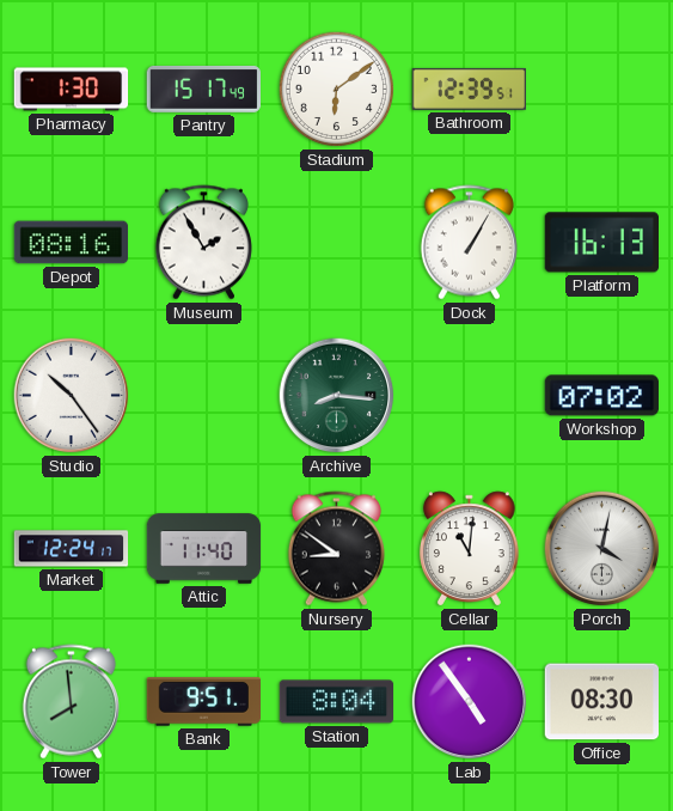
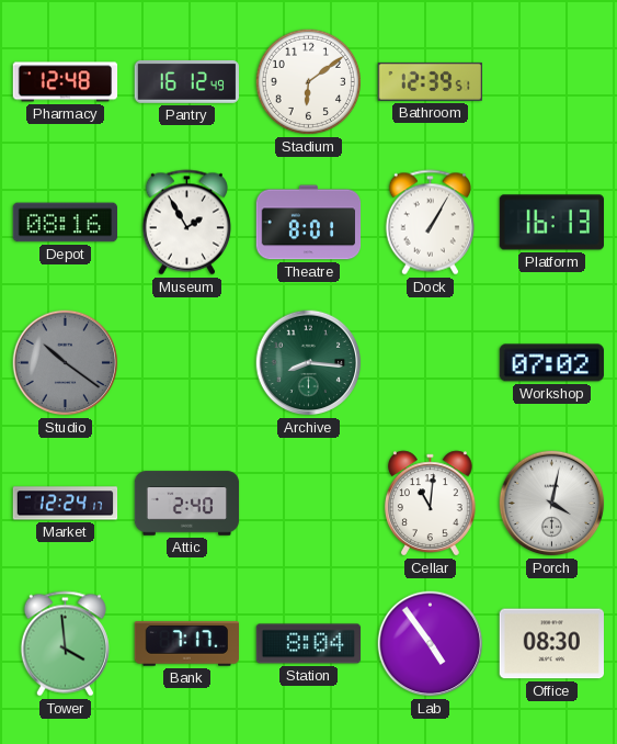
Pharmacy: 1:30 -> 12:48 (66, 82)
Pantry: 15:17 -> 16:12 (186, 81)
Theatre: none -> 8:01 (309, 223)
Studio: 10:24 -> 10:21 (66, 363)
Studio dial: white -> grey (66, 363)
Attic: 11:40 -> 2:40 (187, 504)
Nursery: 8:51 -> none (336, 549)
Tower: 7:59 -> 3:59 (65, 644)
Bank: 9:51 -> 7:17 (186, 644)
